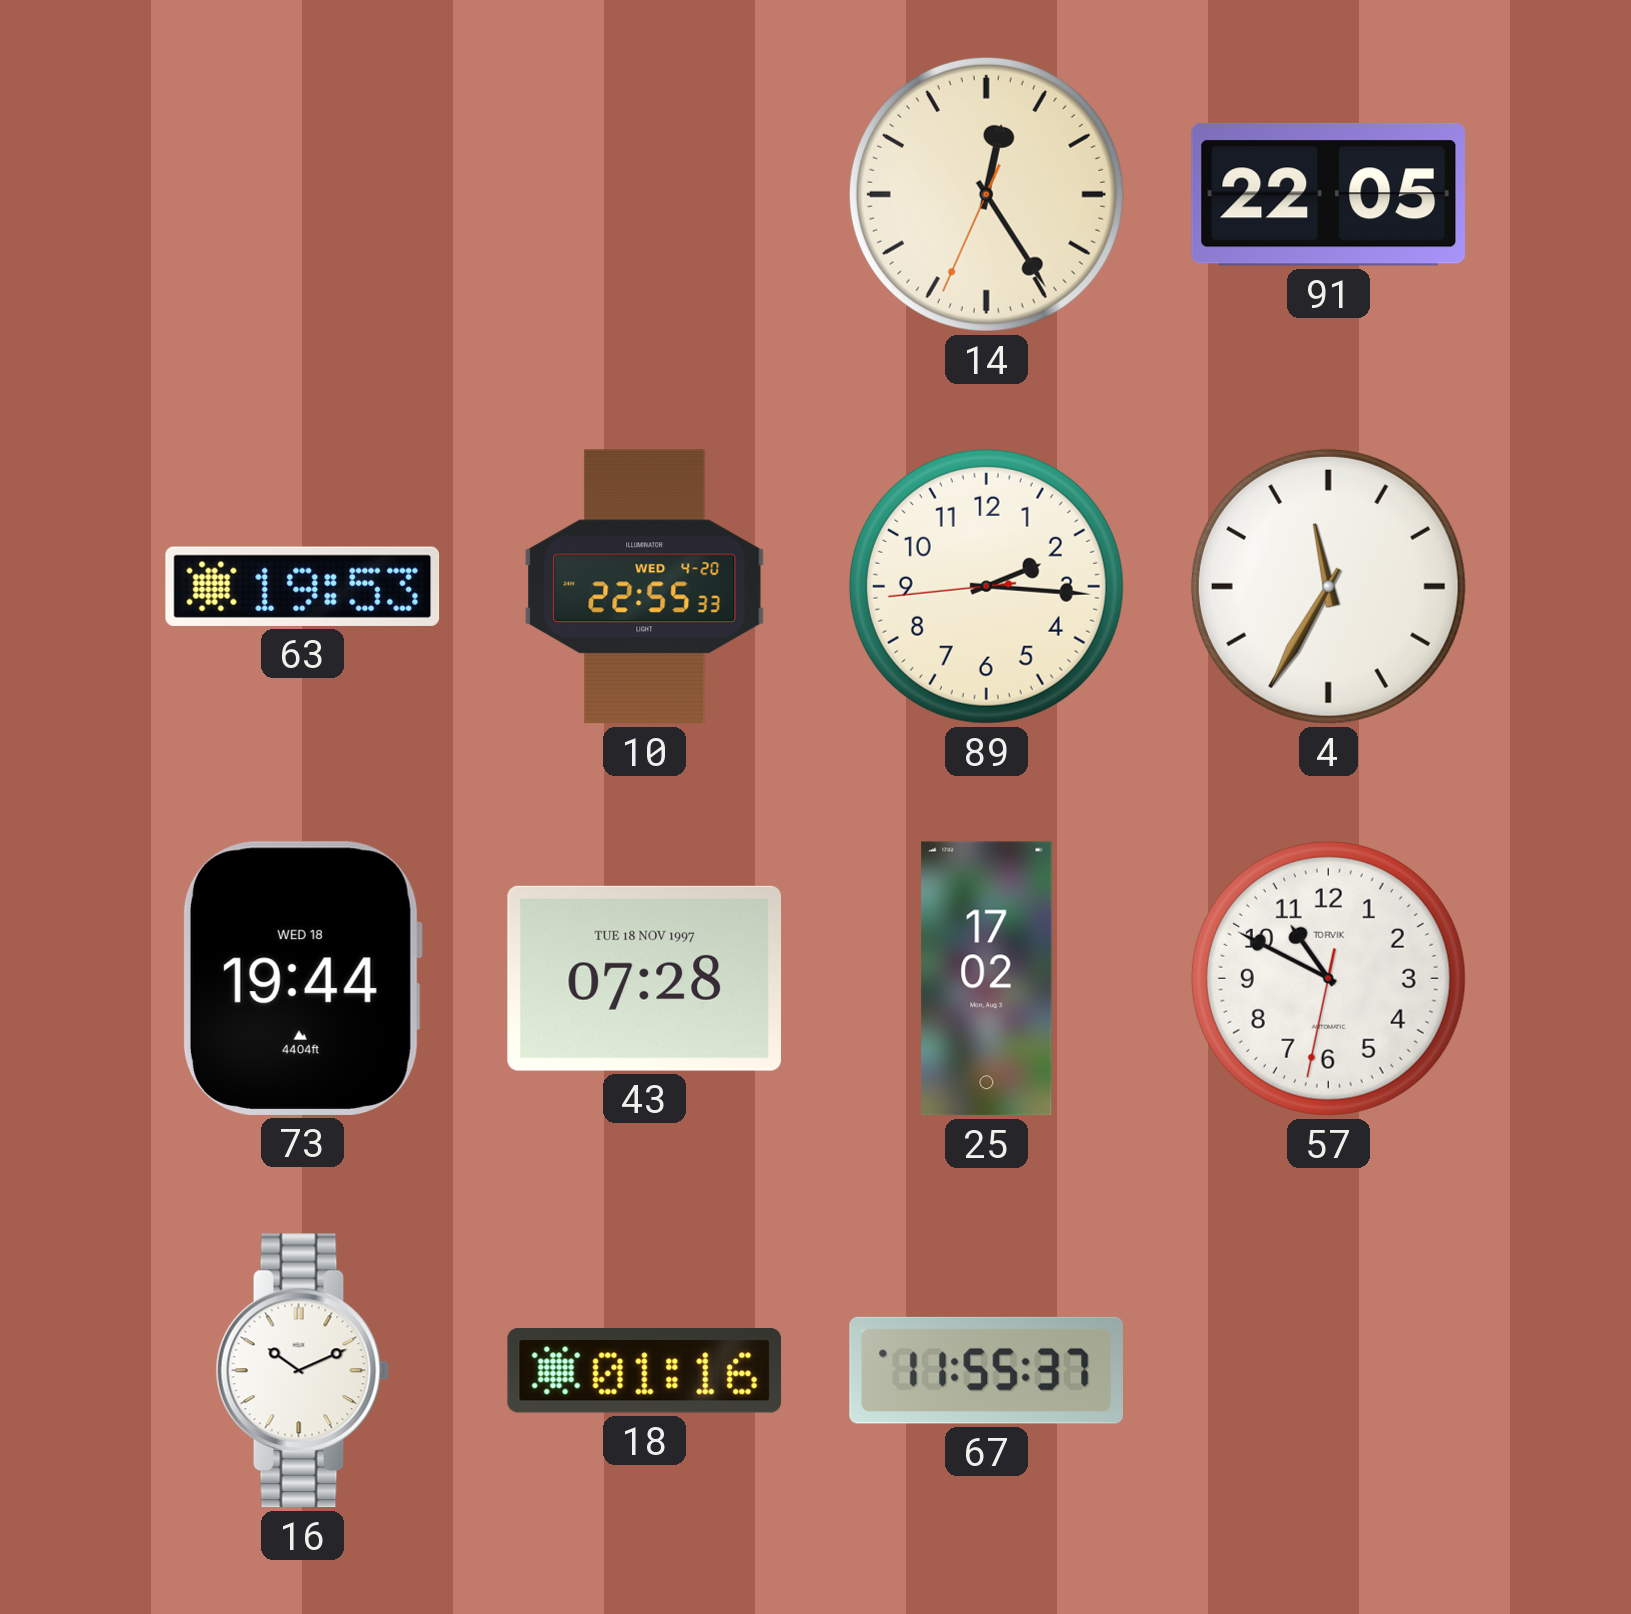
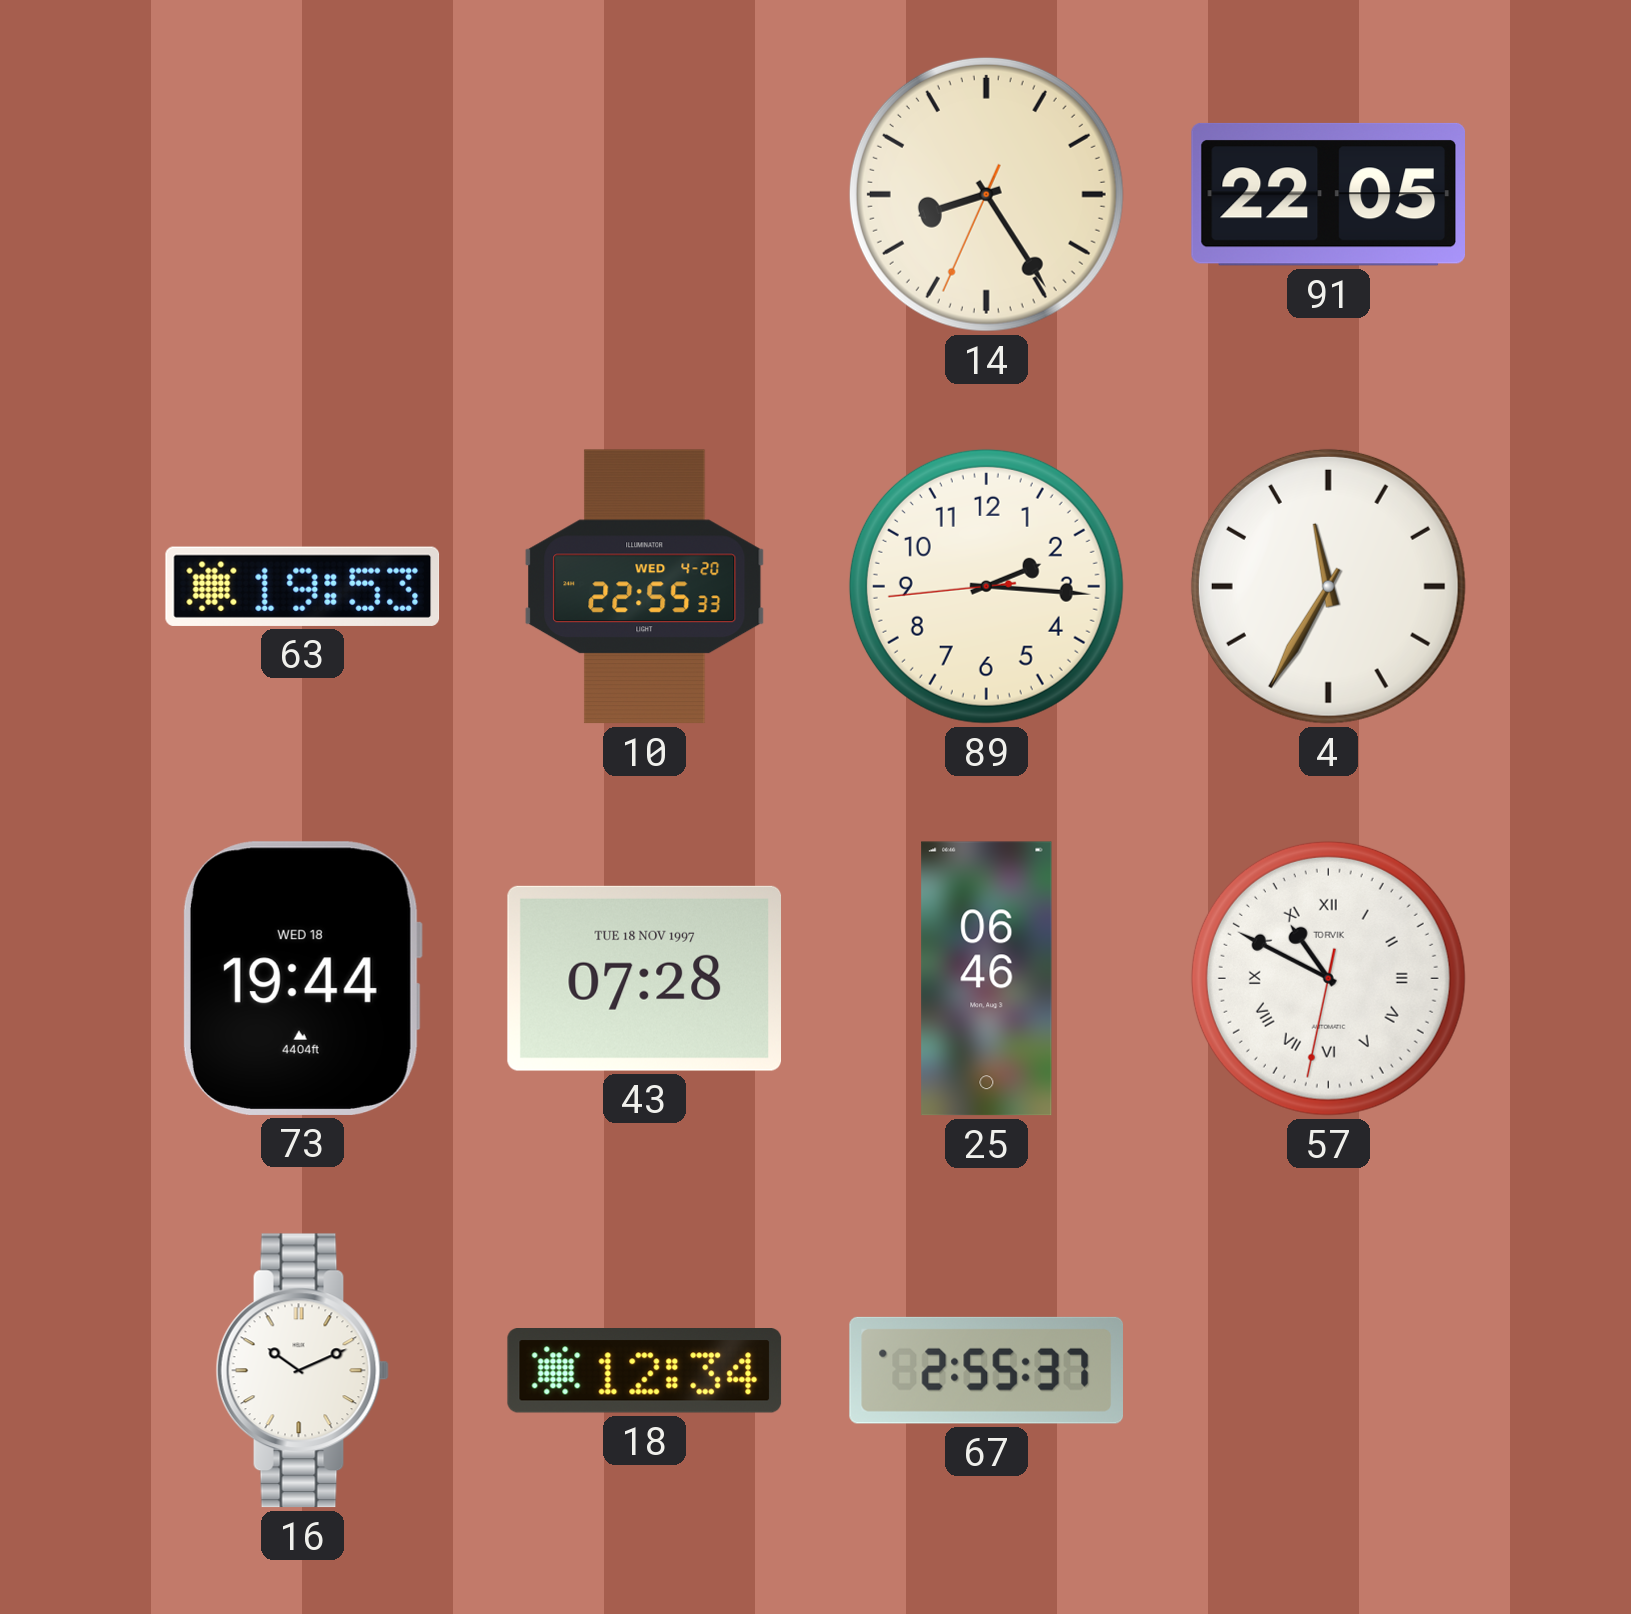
14: 12:24 -> 8:24 (986, 194)
25: 17:02 -> 06:46 (987, 979)
57 numerals: Arabic -> Roman (1328, 978)
18: 01:16 -> 12:34 (645, 1371)
67: 11:55 -> 2:55 (986, 1370)
